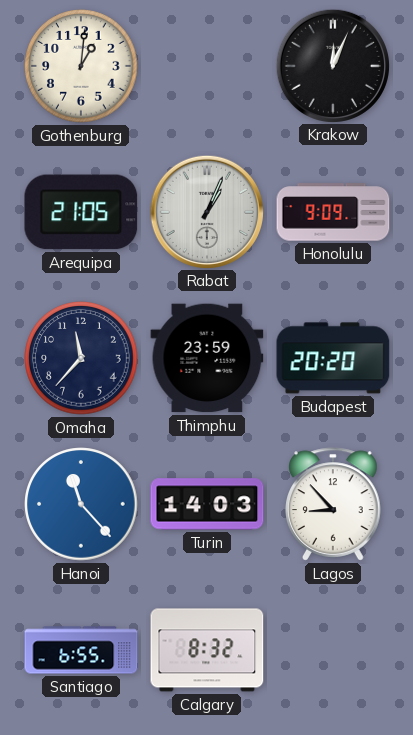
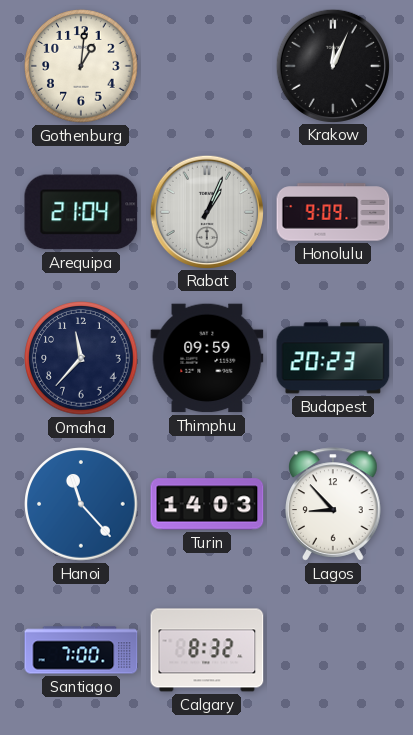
Arequipa: 21:05 -> 21:04 (81, 212)
Thimphu: 23:59 -> 09:59 (207, 358)
Budapest: 20:20 -> 20:23 (333, 358)
Santiago: 6:55 -> 7:00 (81, 650)
